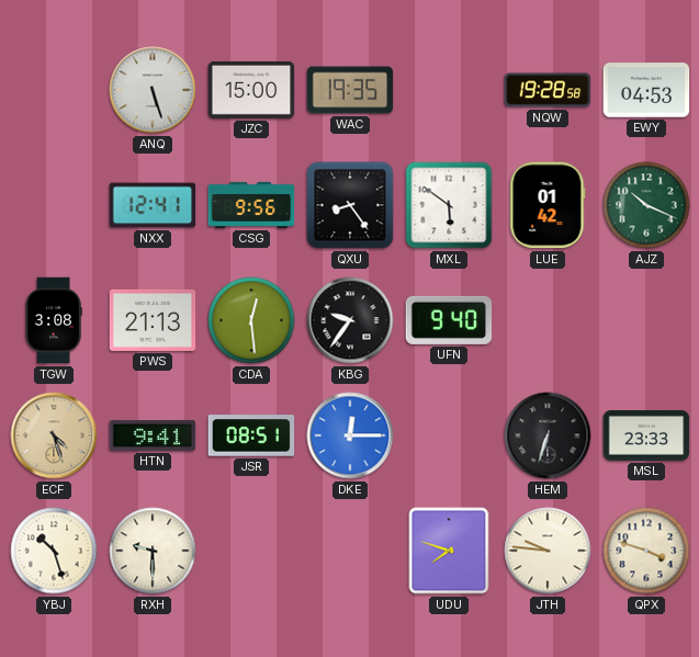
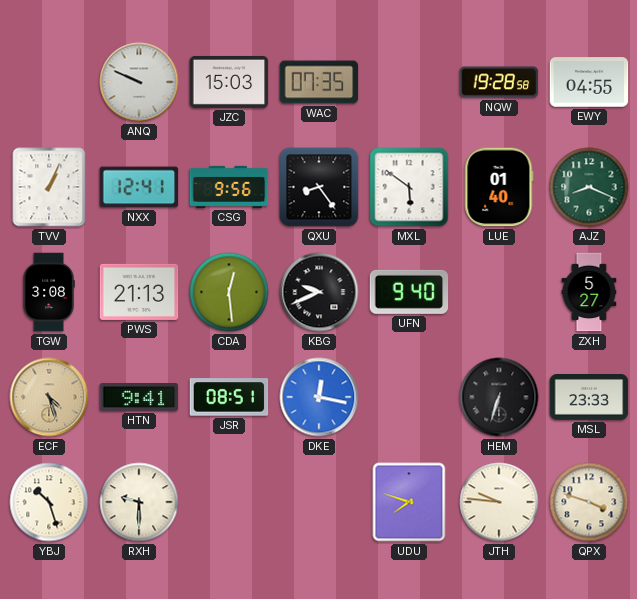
ANQ: 5:27 -> 9:49 (139, 82)
JZC: 15:00 -> 15:03 (229, 82)
WAC: 19:35 -> 07:35 (319, 82)
EWY: 04:53 -> 04:55 (589, 82)
TVV: none -> 1:04 (49, 187)
LUE: 01:42 -> 01:40 (499, 187)
AJZ: 10:19 -> 8:19 (589, 187)
KBG: 9:36 -> 9:41 (319, 292)
ZXH: none -> 5:27 (589, 292)
DKE: 12:15 -> 12:17 (319, 397)
